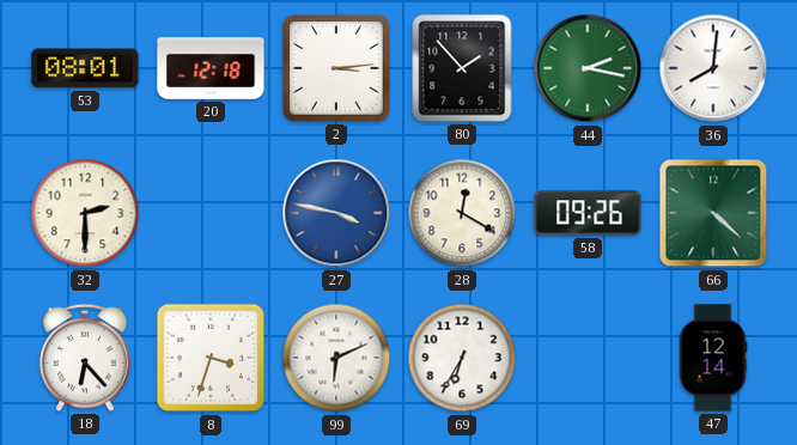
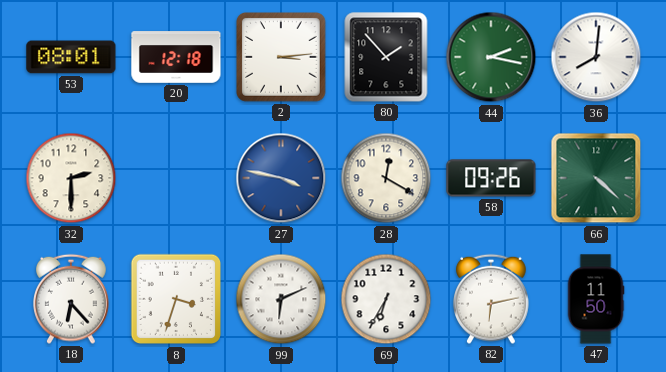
82: none -> 6:13 (492, 299)
47: 12:14 -> 11:50 (596, 299)
